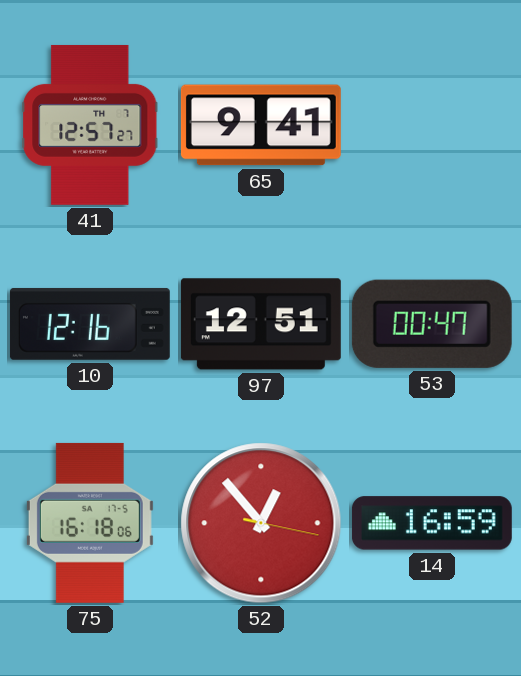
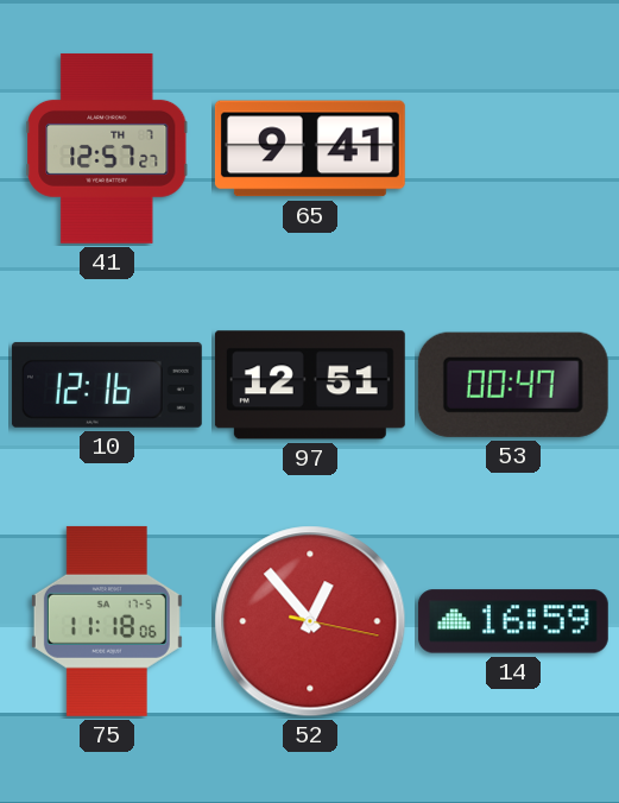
75: 16:18 -> 11:18 (107, 621)
